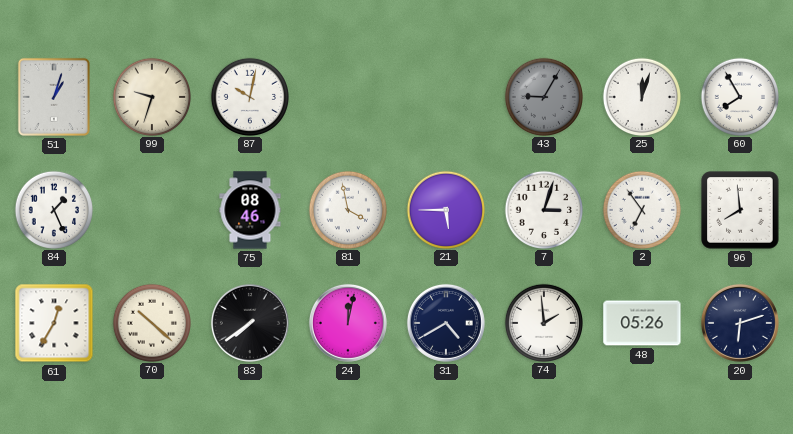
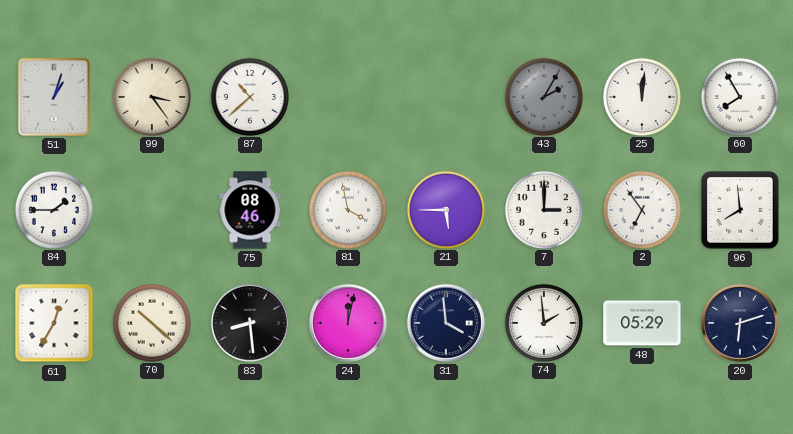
99: 9:33 -> 3:24 (151, 96)
87: 10:02 -> 10:38 (249, 96)
43: 9:05 -> 2:05 (543, 96)
25: 12:03 -> 12:01 (641, 96)
84: 1:26 -> 1:45 (53, 209)
7: 3:03 -> 3:00 (543, 209)
83: 7:39 -> 8:29 (250, 323)
31: 4:40 -> 3:59 (446, 323)
48: 05:26 -> 05:29 (642, 323)
